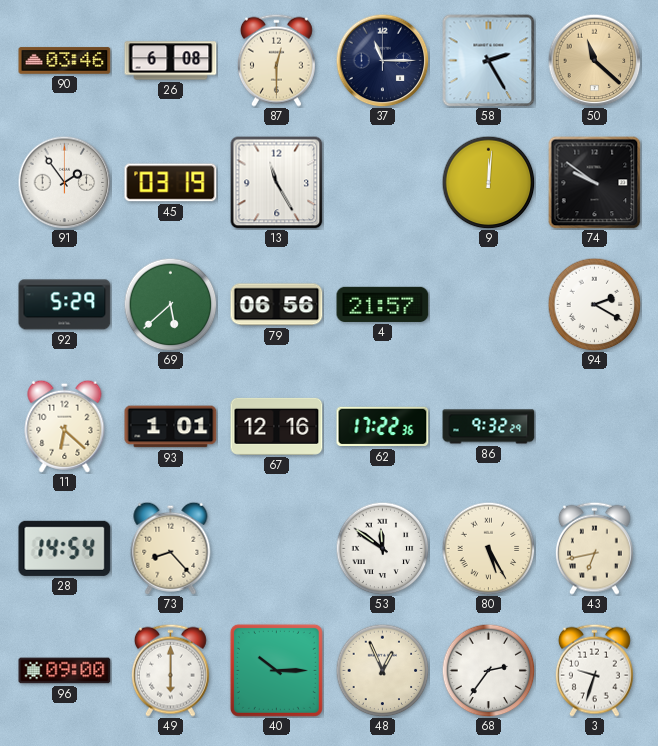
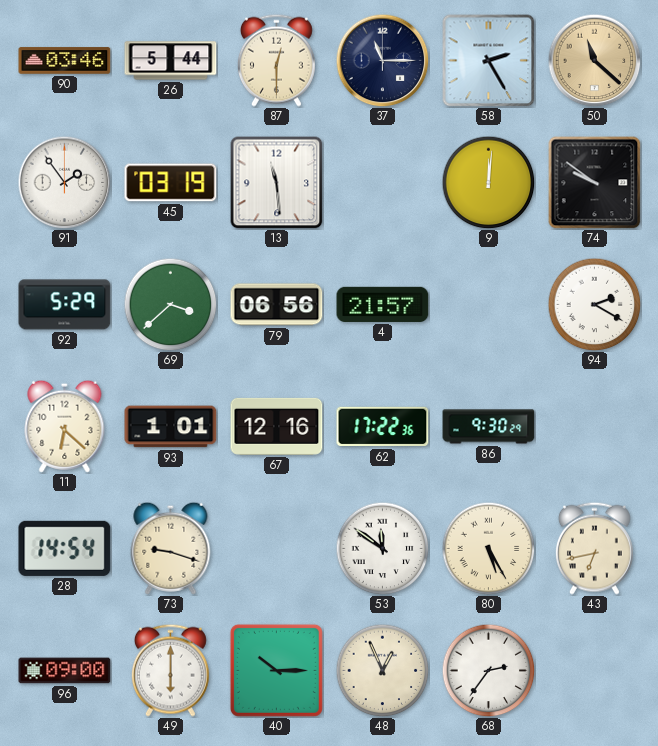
26: 6:08 -> 5:44 (171, 61)
13: 11:25 -> 11:29 (276, 182)
69: 5:38 -> 3:38 (170, 304)
86: 9:32 -> 9:30 (489, 427)
73: 8:23 -> 9:18 (171, 548)
3: 9:33 -> none (594, 670)
